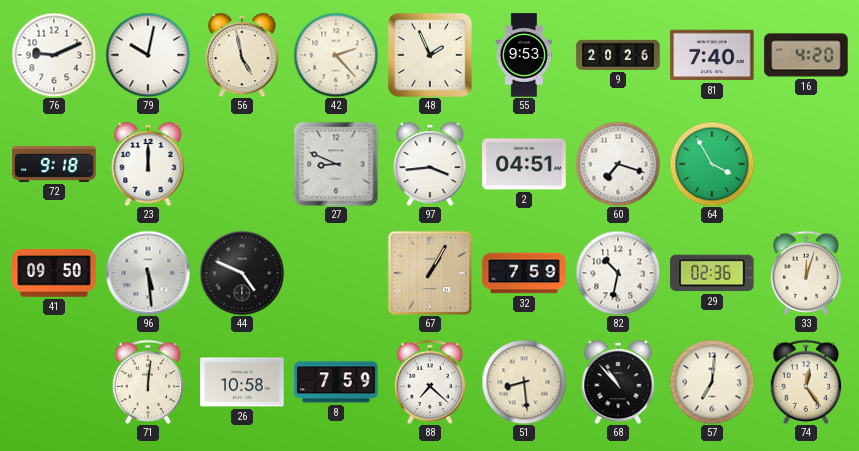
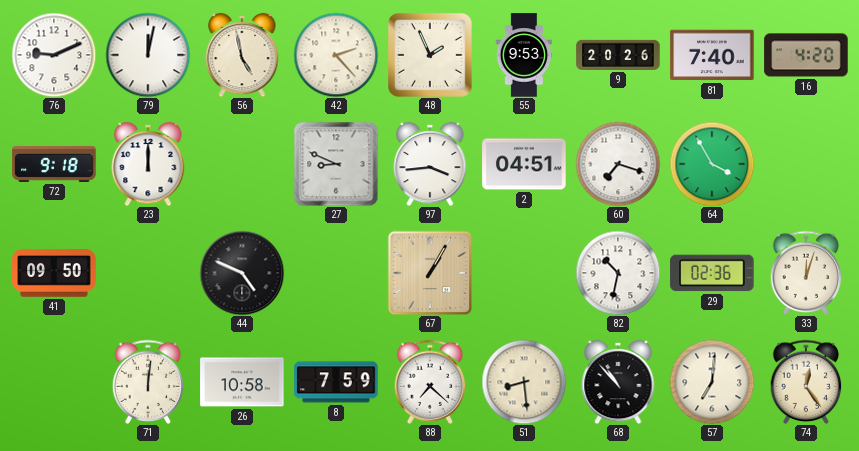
79: 10:02 -> 12:02 (148, 55)
96: 5:29 -> none (148, 273)
32: 7:59 -> none (524, 273)
